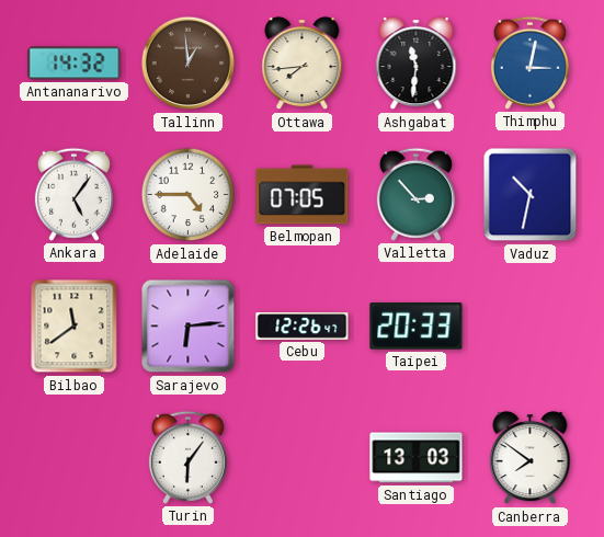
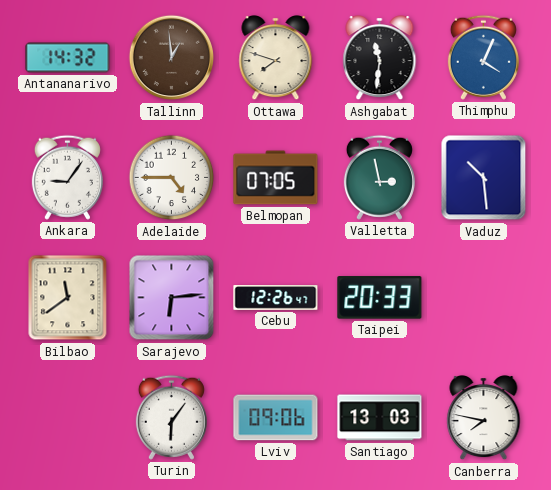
Ottawa: 7:44 -> 7:48 (276, 59)
Thimphu: 3:02 -> 4:04 (483, 57)
Ankara: 5:06 -> 9:06 (67, 177)
Valletta: 2:53 -> 2:58 (379, 177)
Vaduz: 10:32 -> 10:29 (484, 178)
Lviv: none -> 09:06 (276, 418)
Canberra: 7:51 -> 7:47 (484, 419)
